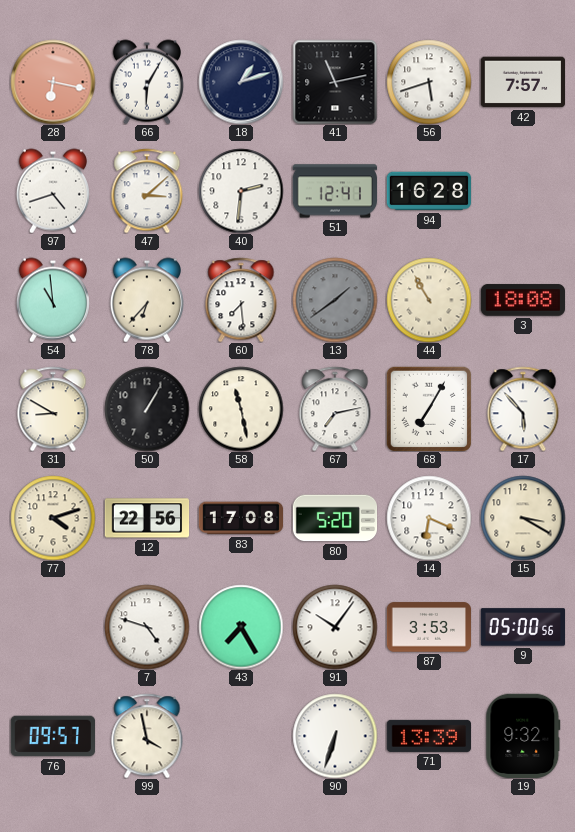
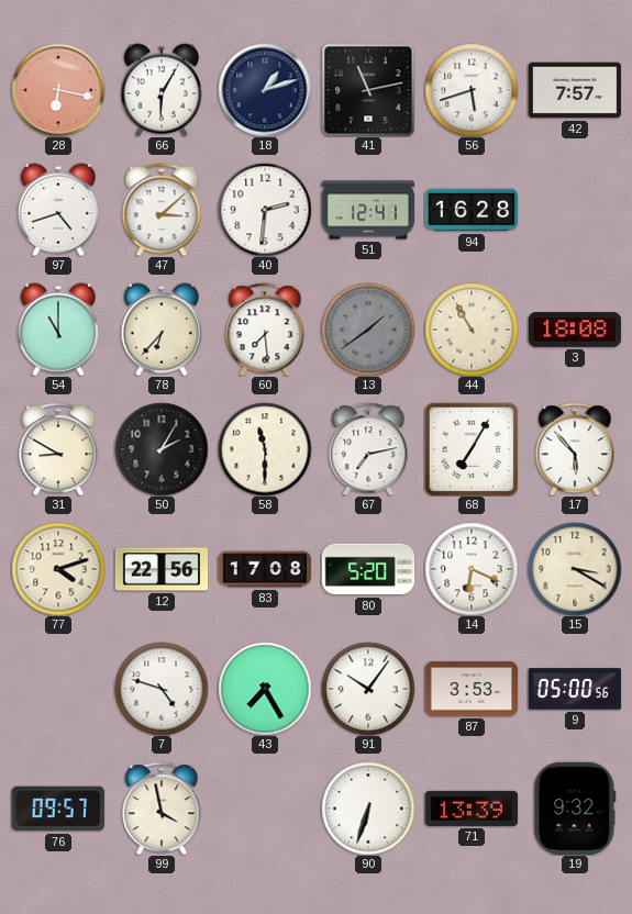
54: 10:59 -> 11:00 (58, 330)
50: 1:05 -> 2:05 (162, 449)
58: 11:28 -> 11:30 (265, 449)
